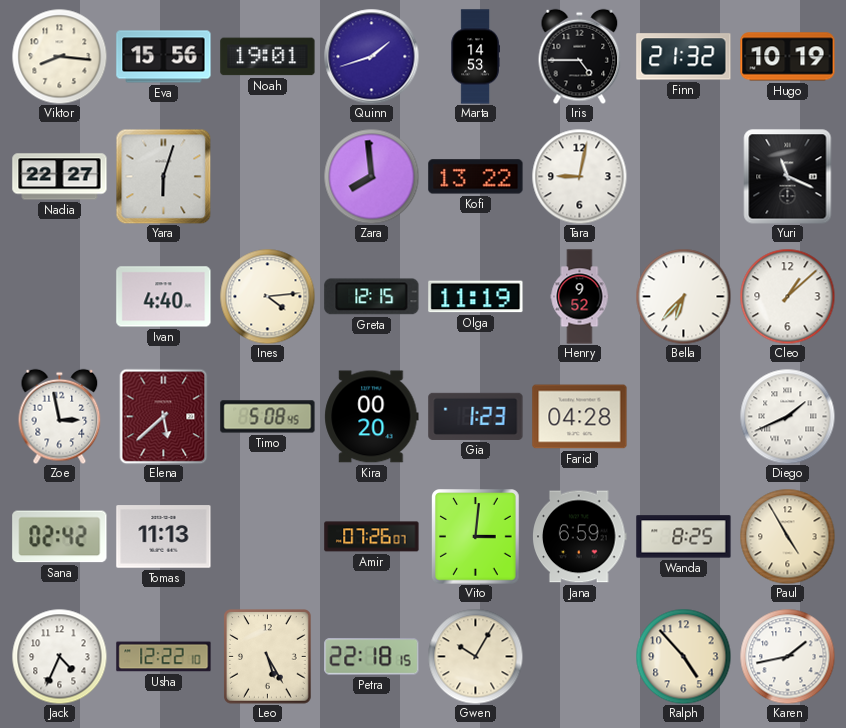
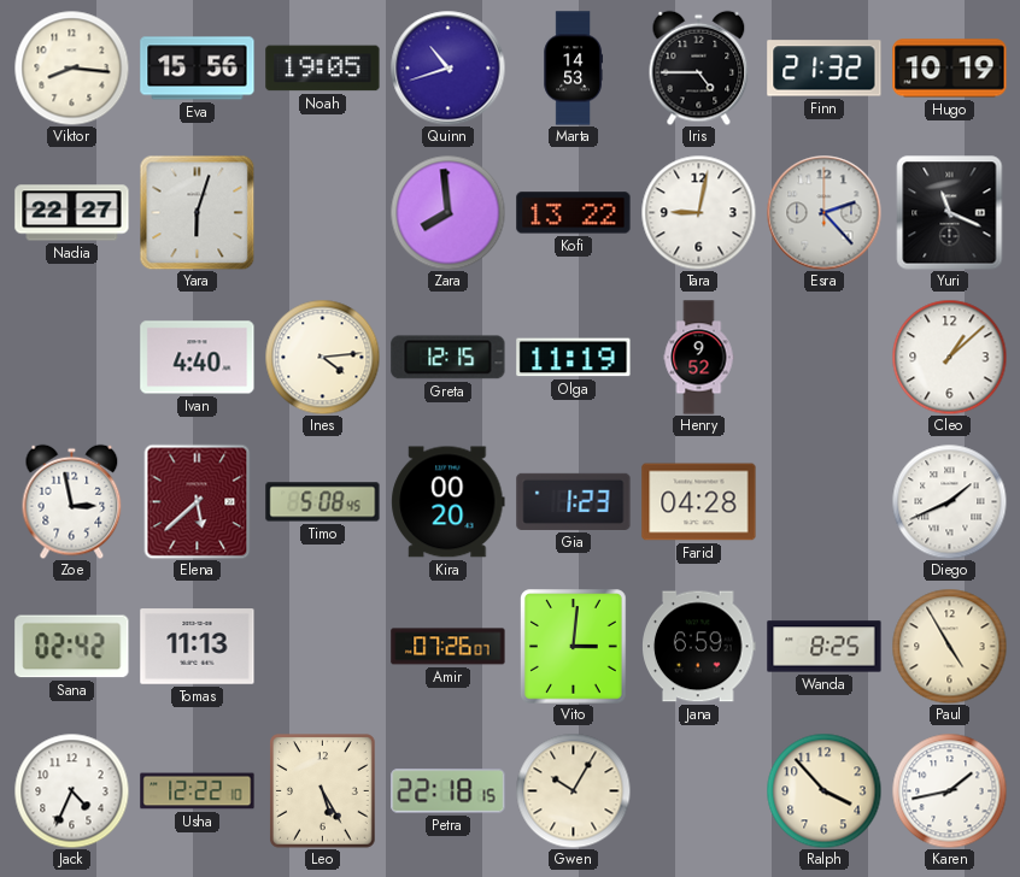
Noah: 19:01 -> 19:05 (323, 69)
Quinn: 1:42 -> 10:42 (447, 67)
Esra: none -> 2:23 (823, 212)
Bella: 6:37 -> none (683, 296)
Ralph: 4:53 -> 3:53 (823, 790)
